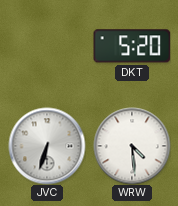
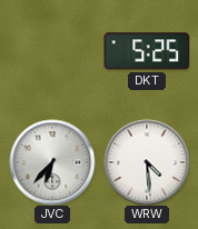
DKT: 5:20 -> 5:25 (147, 51)
JVC: 6:33 -> 6:37 (52, 162)
